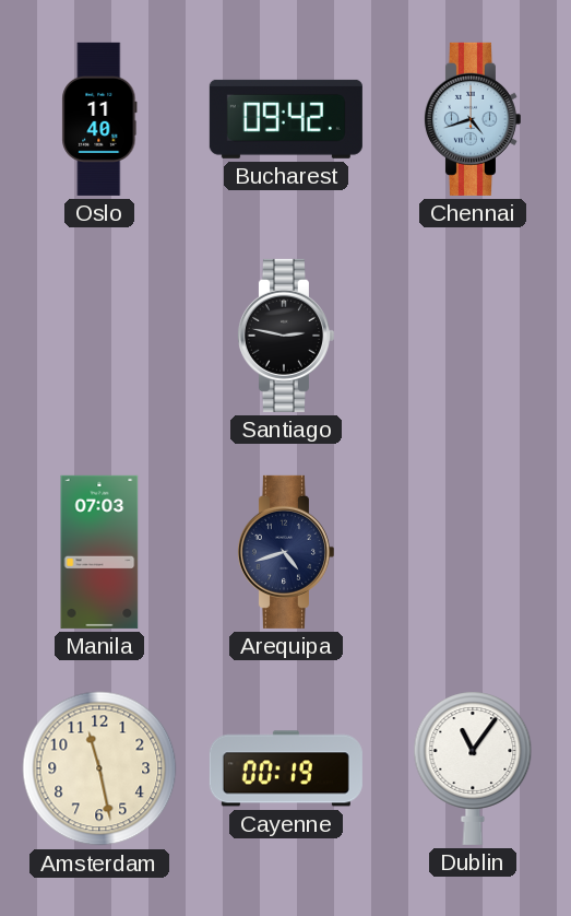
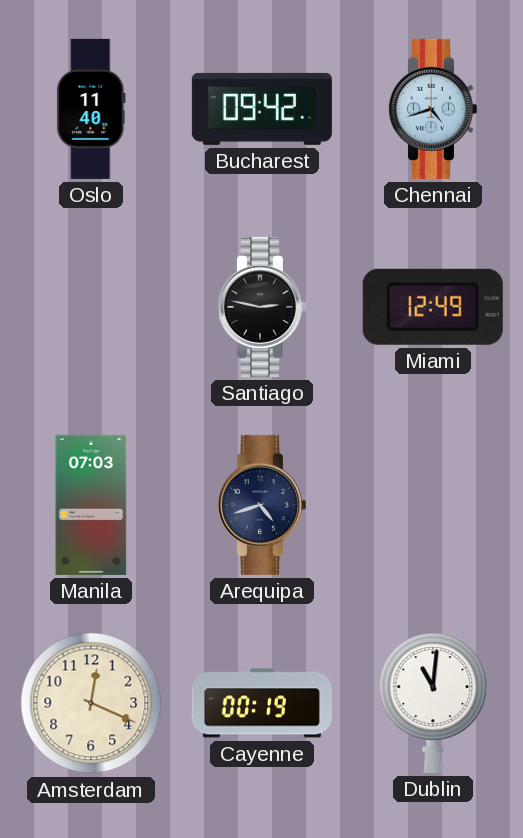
Miami: none -> 12:49 (433, 307)
Amsterdam: 11:28 -> 12:19 (91, 703)
Dublin: 11:06 -> 11:01 (433, 703)
